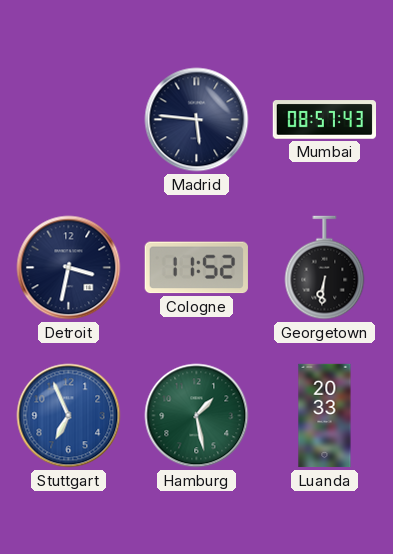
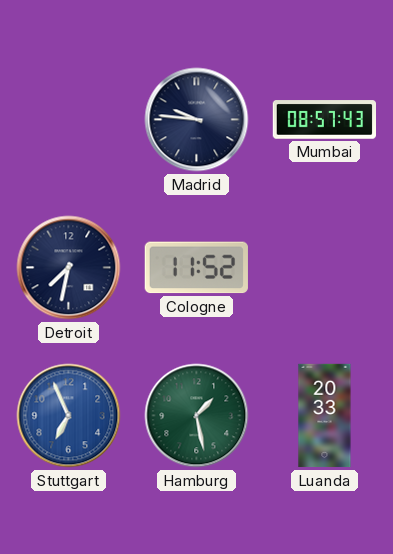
Madrid: 5:46 -> 9:46 (197, 120)
Detroit: 3:32 -> 7:32 (69, 268)
Georgetown: 6:31 -> none (325, 268)
